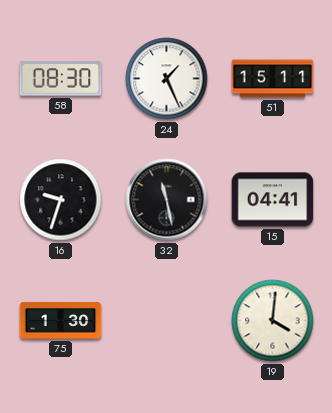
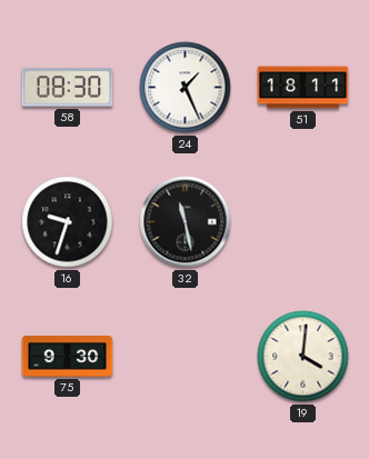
51: 15:11 -> 18:11 (303, 88)
15: 04:41 -> none (273, 200)
75: 1:30 -> 9:30 (68, 357)
